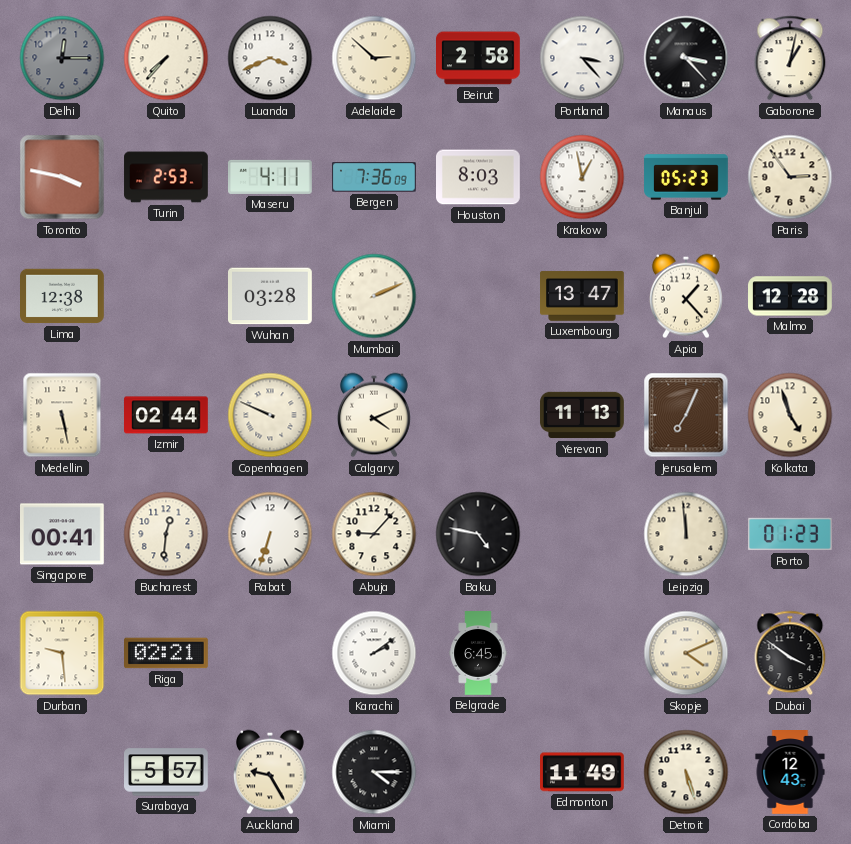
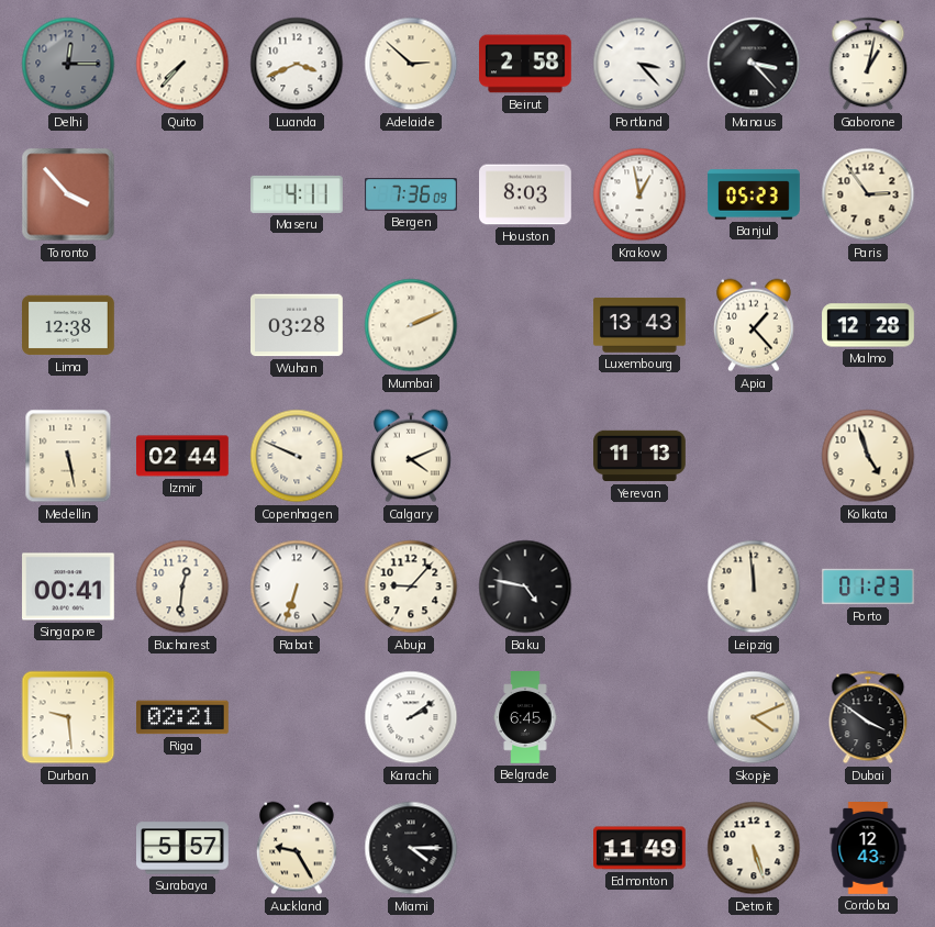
Toronto: 3:47 -> 3:53 (68, 194)
Turin: 2:53 -> none (166, 177)
Luxembourg: 13:47 -> 13:43 (639, 325)
Jerusalem: 7:04 -> none (686, 415)
